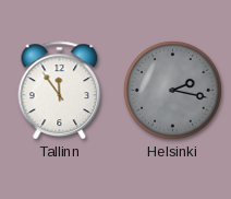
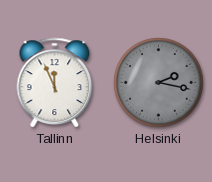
Tallinn: 11:54 -> 11:56 (55, 83)
